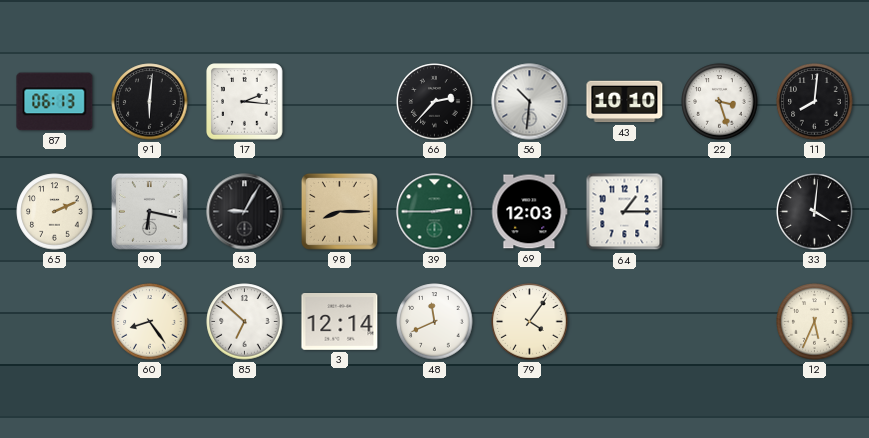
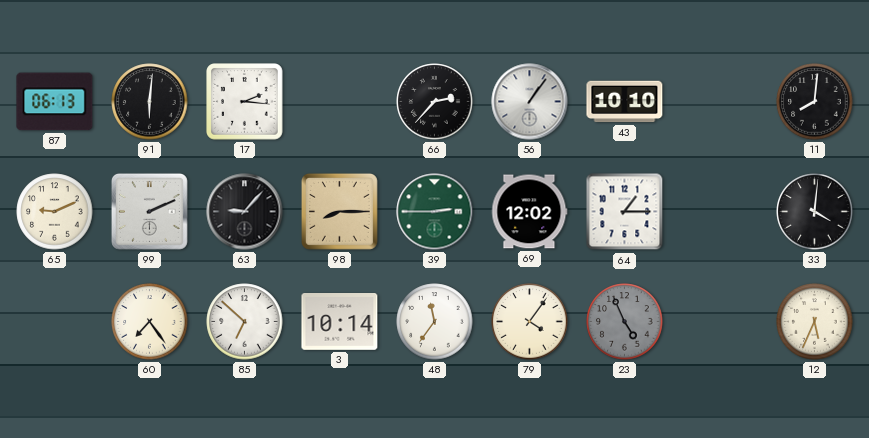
56: 10:31 -> 1:06 (530, 102)
22: 3:27 -> none (720, 102)
65: 2:11 -> 9:11 (55, 212)
99: 6:17 -> 2:11 (149, 211)
63: 9:05 -> 9:07 (245, 212)
69: 12:03 -> 12:02 (529, 212)
60: 8:24 -> 7:24 (150, 322)
3: 12:14 -> 10:14 (340, 322)
48: 11:41 -> 11:36 (435, 322)
23: none -> 4:56 (625, 322)
